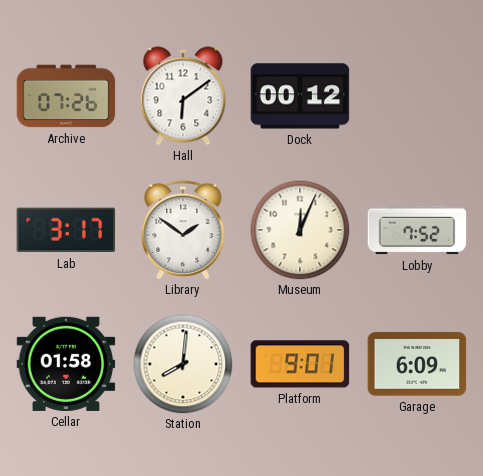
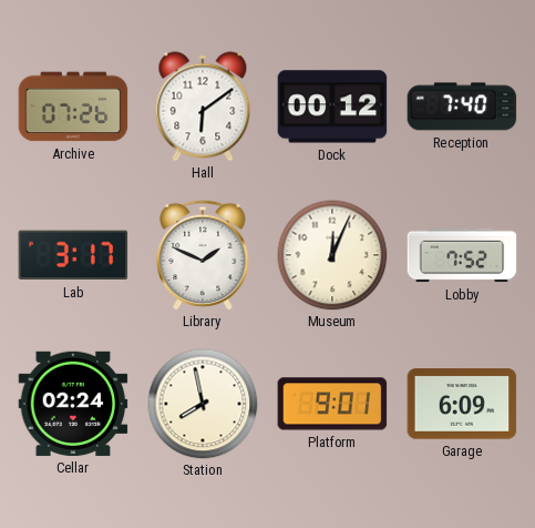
Reception: none -> 7:40 (462, 106)
Library: 1:51 -> 1:49 (203, 255)
Cellar: 01:58 -> 02:24 (73, 404)
Station: 8:01 -> 7:58 (203, 404)
